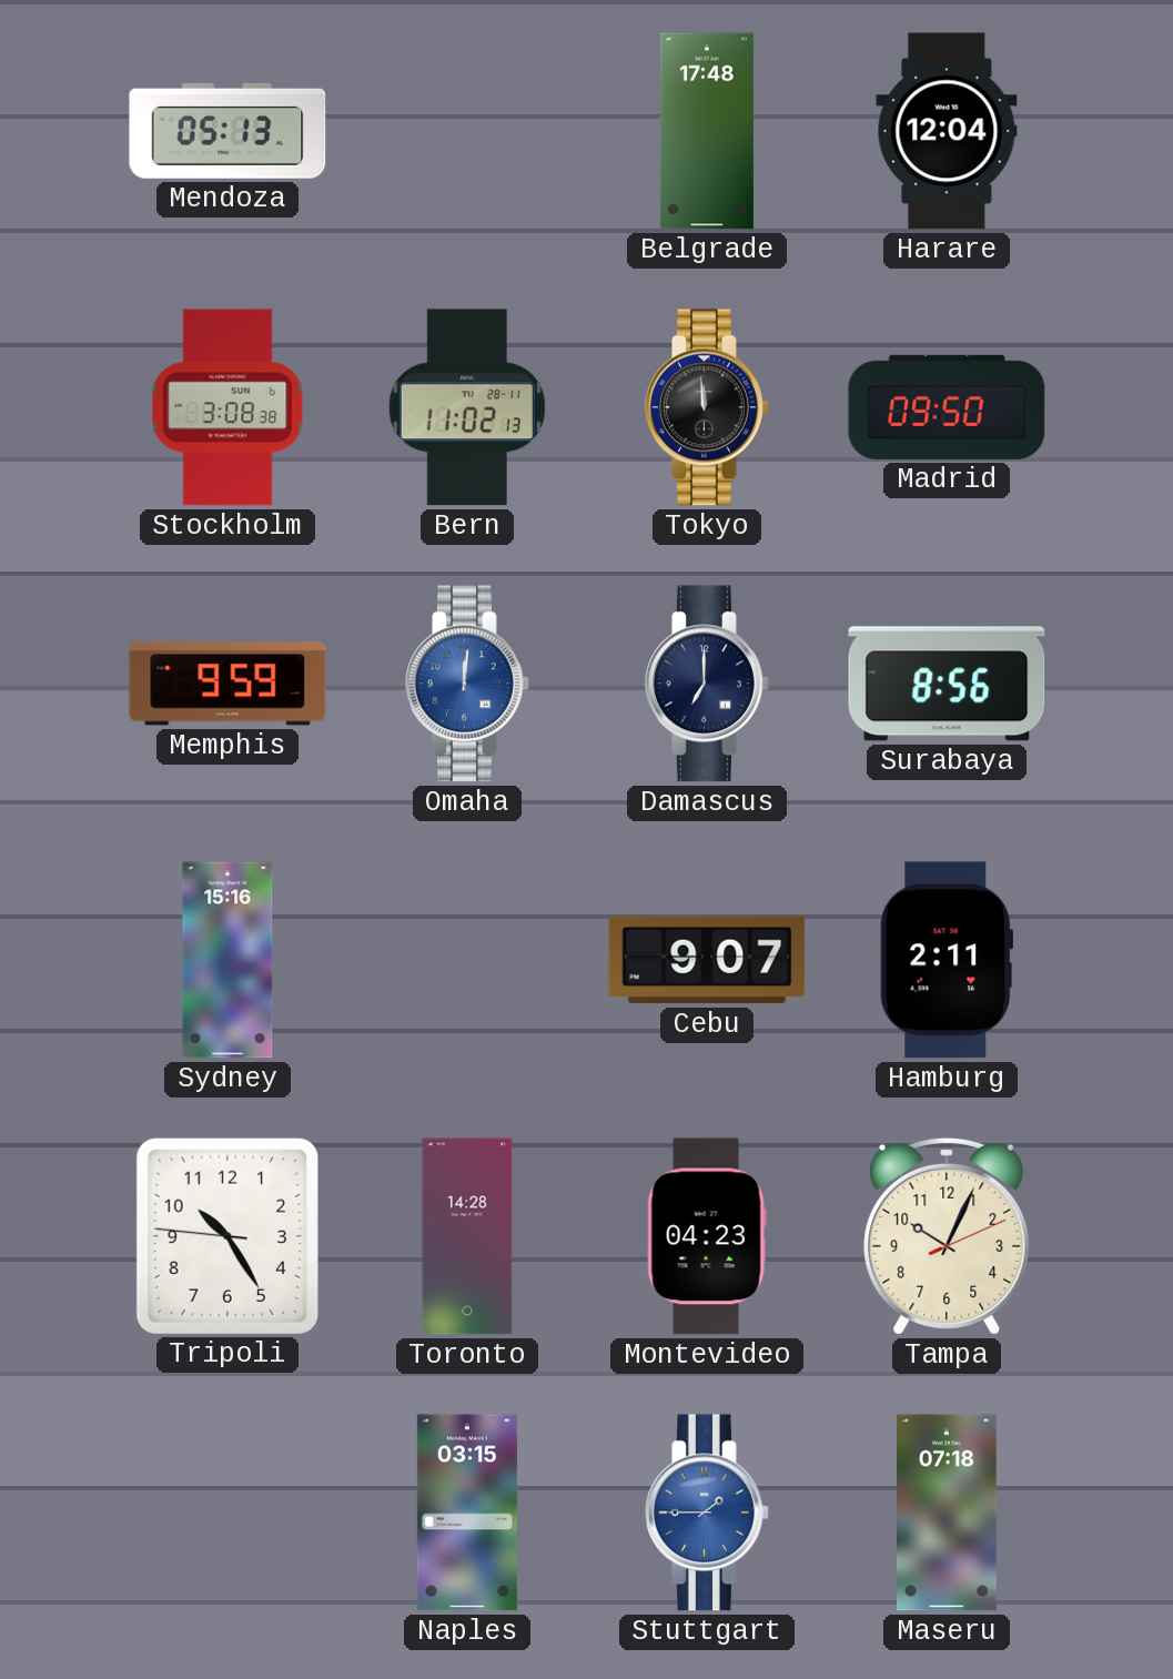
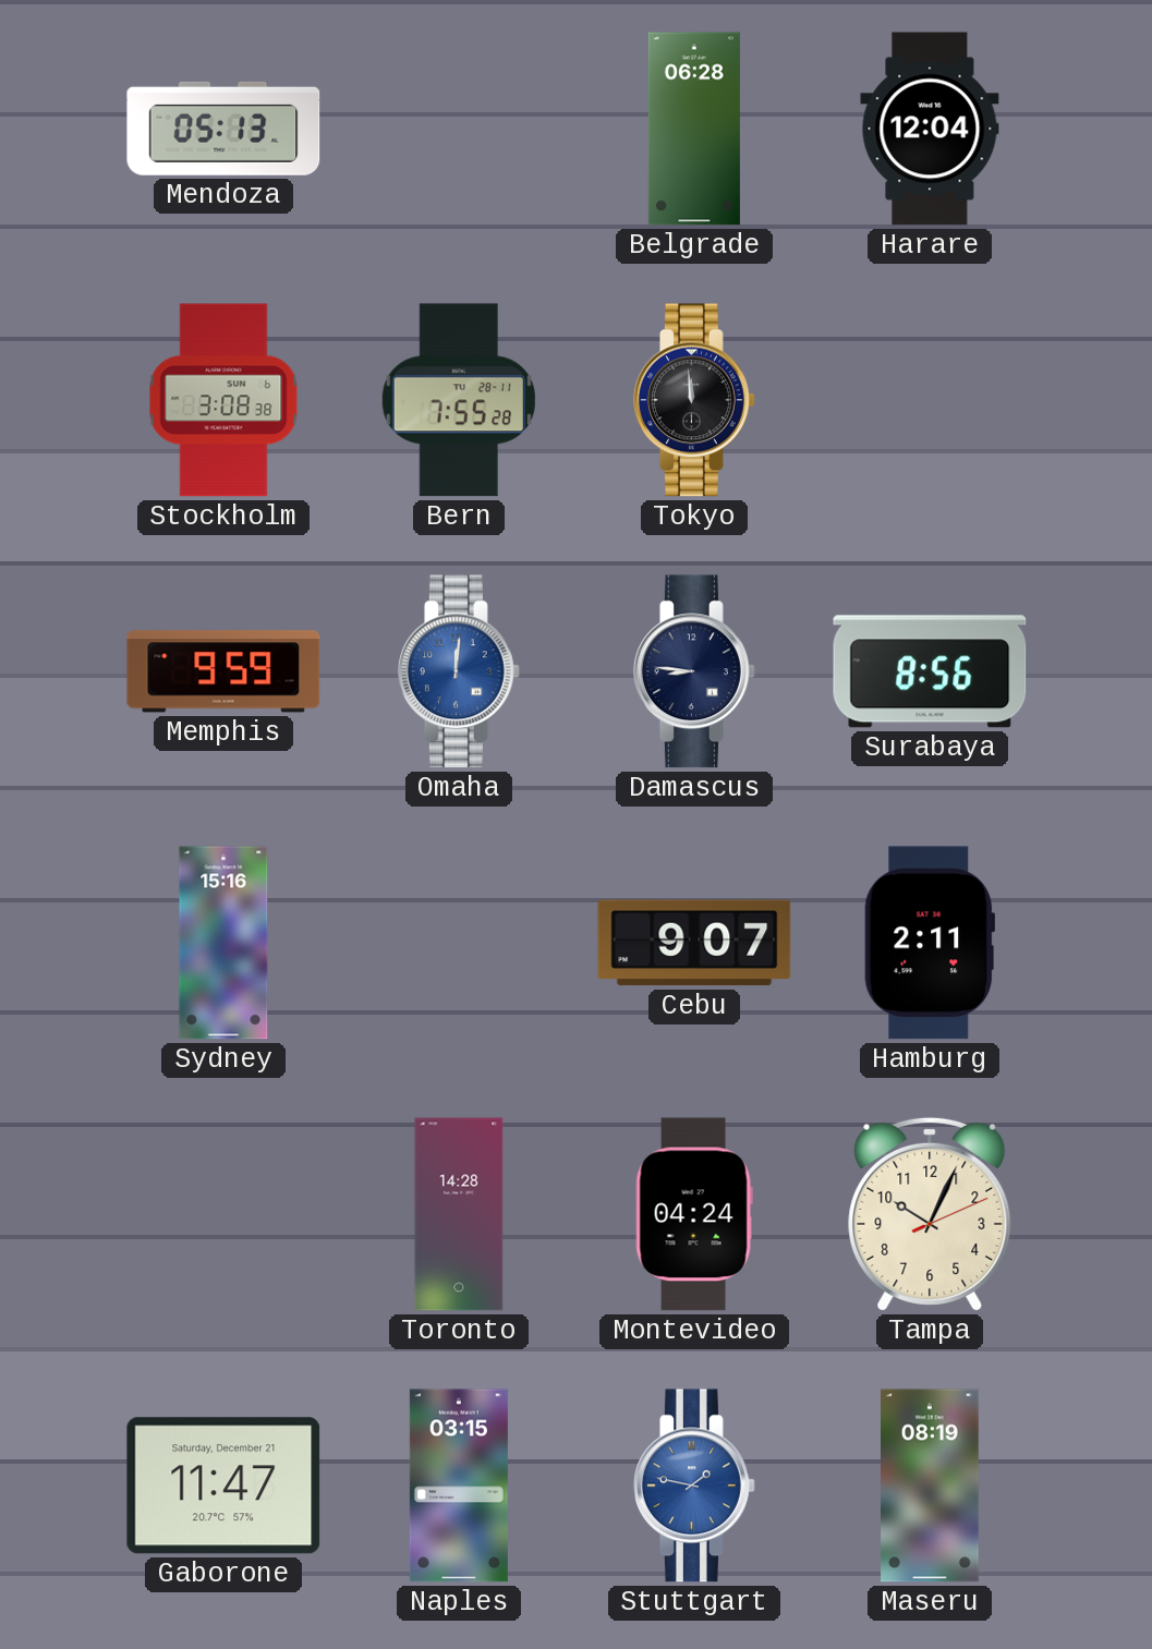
Belgrade: 17:48 -> 06:28 (694, 129)
Bern: 11:02 -> 7:55 (459, 400)
Madrid: 09:50 -> none (947, 407)
Damascus: 7:00 -> 8:46 (695, 671)
Tripoli: 10:24 -> none (227, 1235)
Montevideo: 04:23 -> 04:24 (694, 1214)
Gaborone: none -> 11:47 (223, 1486)
Stuttgart: 1:45 -> 1:47 (695, 1486)
Maseru: 07:18 -> 08:19 (931, 1486)
